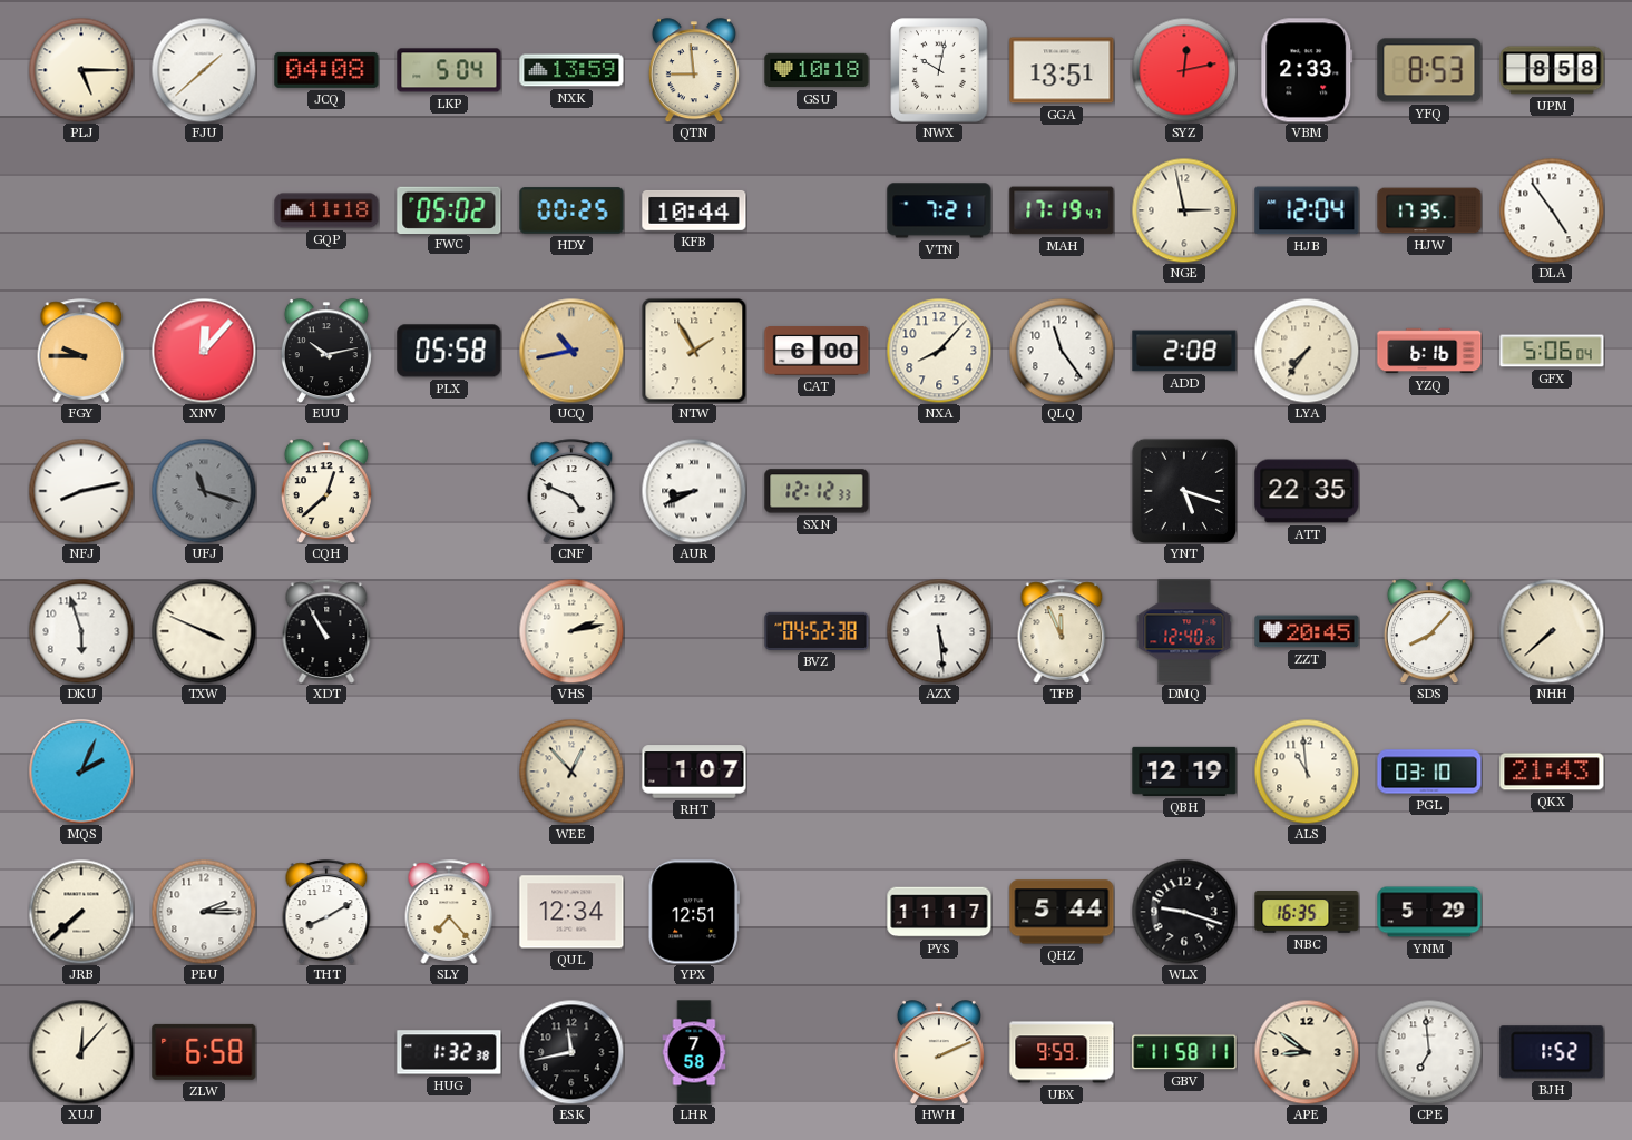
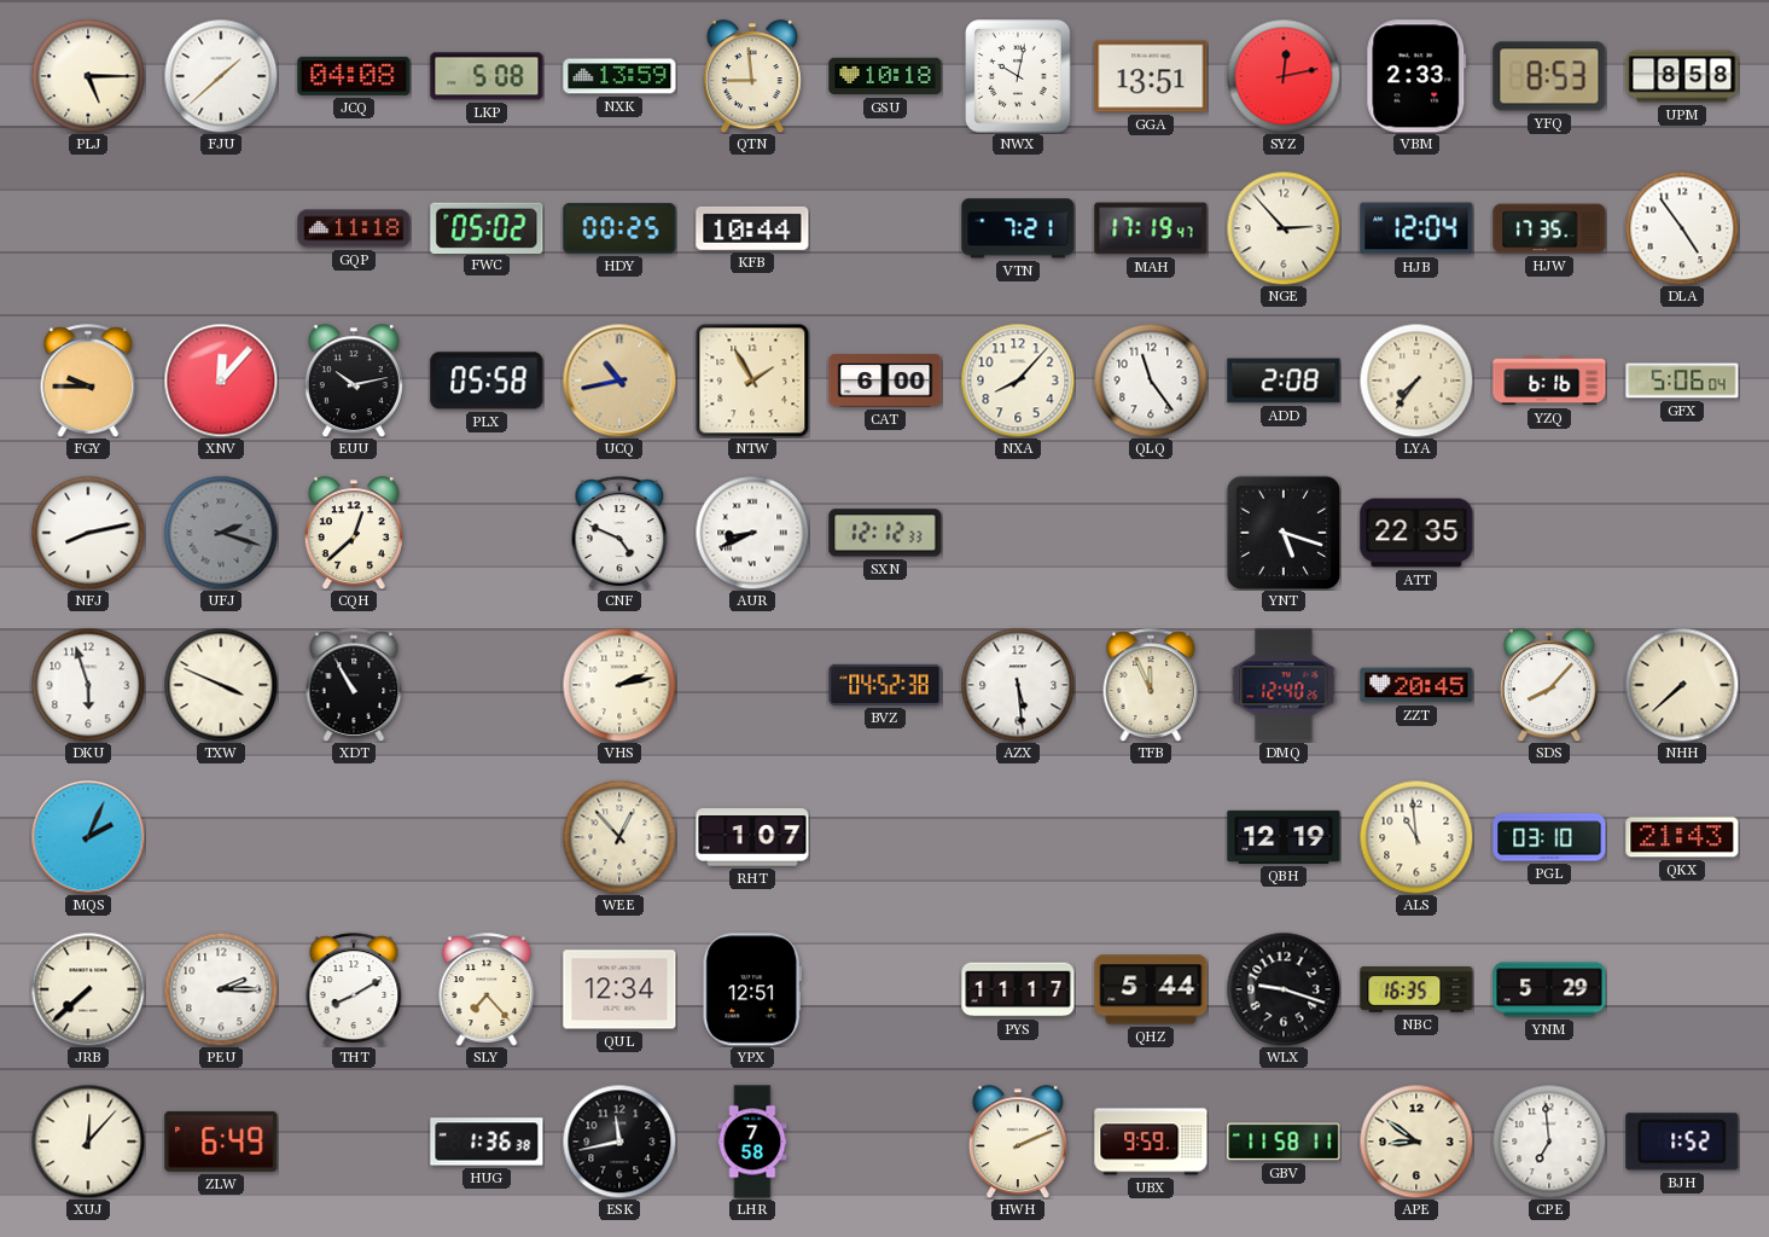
LKP: 5:04 -> 5:08 (487, 76)
NGE: 2:58 -> 2:53 (1284, 228)
UFJ: 11:18 -> 2:18 (221, 533)
ZLW: 6:58 -> 6:49 (221, 1142)
HUG: 1:32 -> 1:36 (487, 1142)
